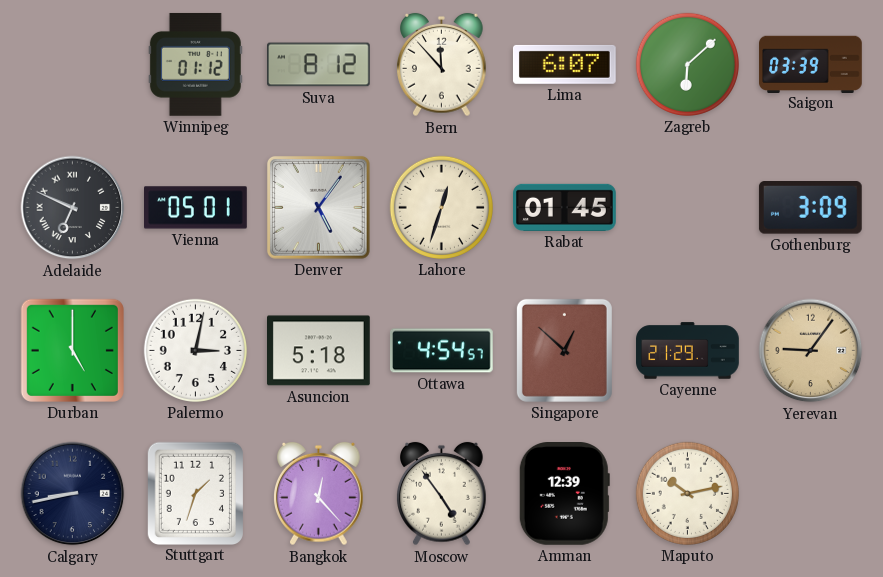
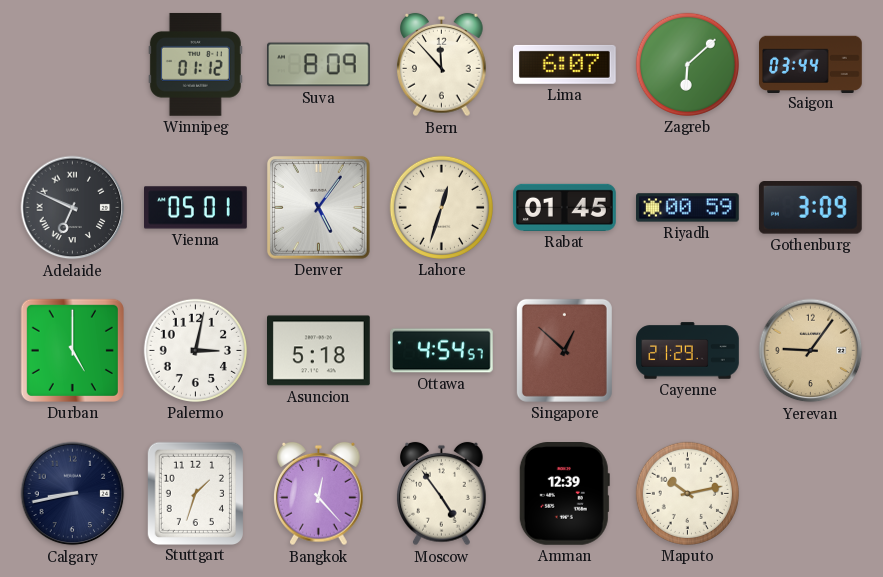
Suva: 8:12 -> 8:09 (319, 65)
Saigon: 03:39 -> 03:44 (811, 64)
Riyadh: none -> 00:59 (688, 208)
